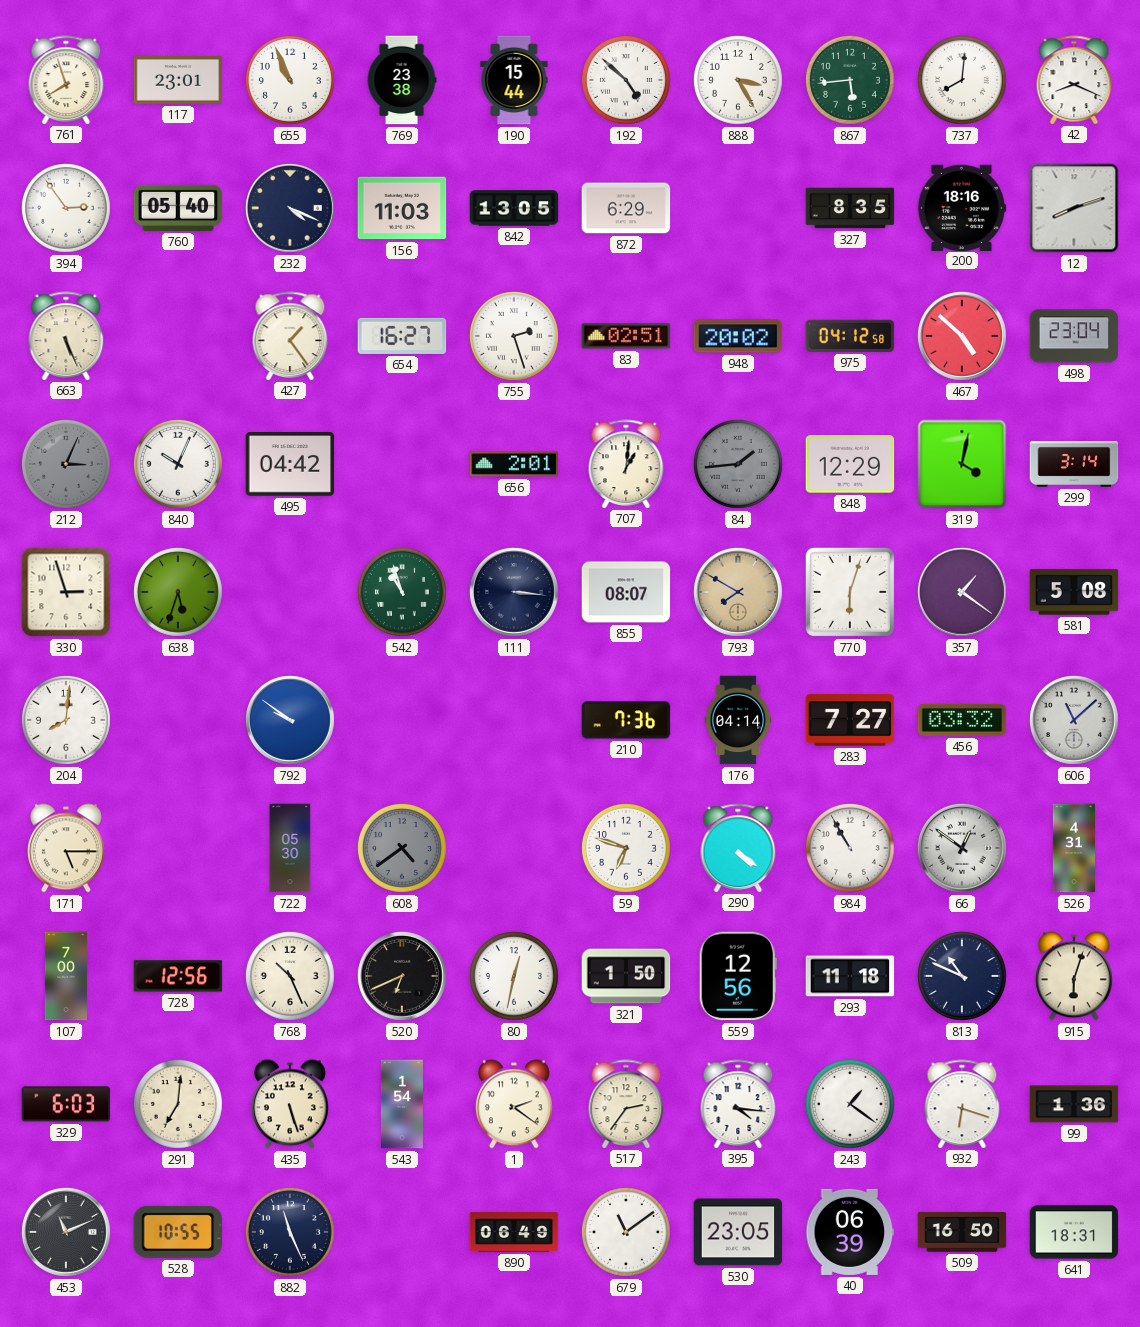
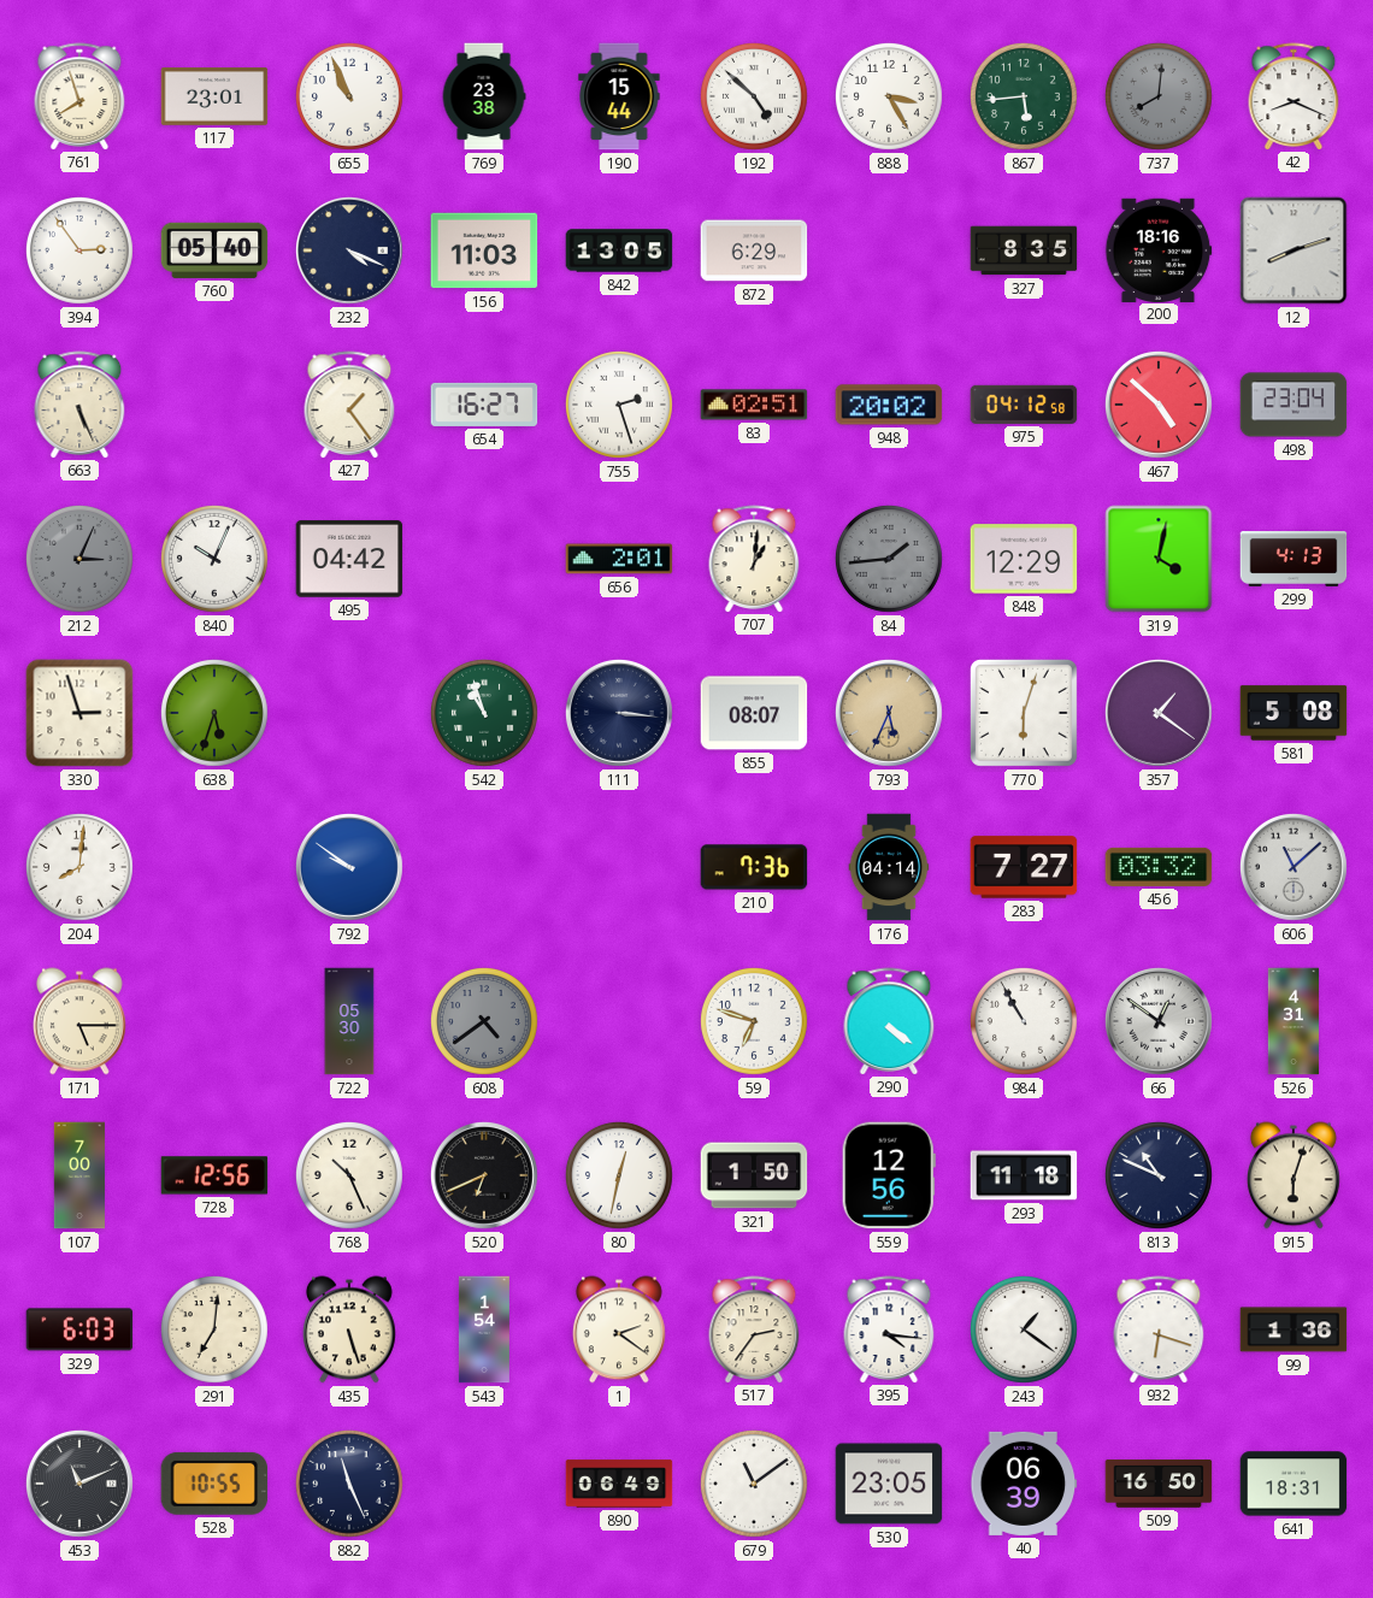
737 dial: white -> grey (1159, 96)
299: 3:14 -> 4:13 (1294, 560)
793: 7:50 -> 5:34 (889, 713)
